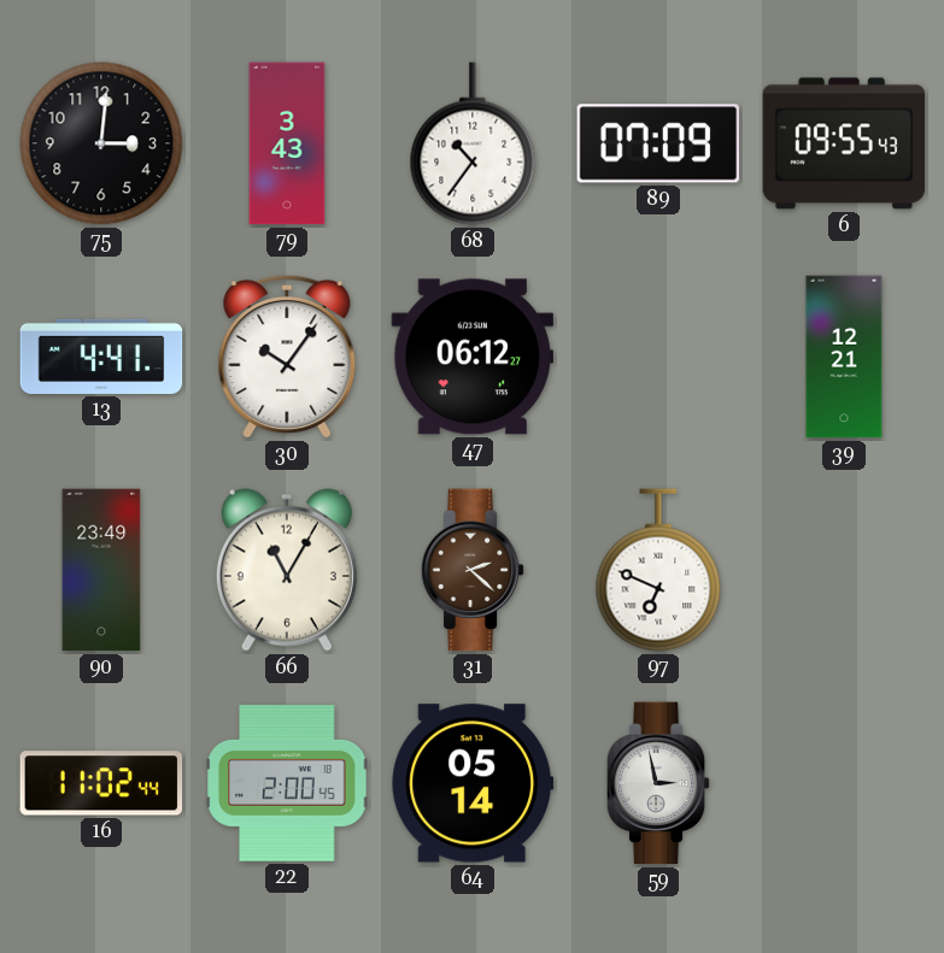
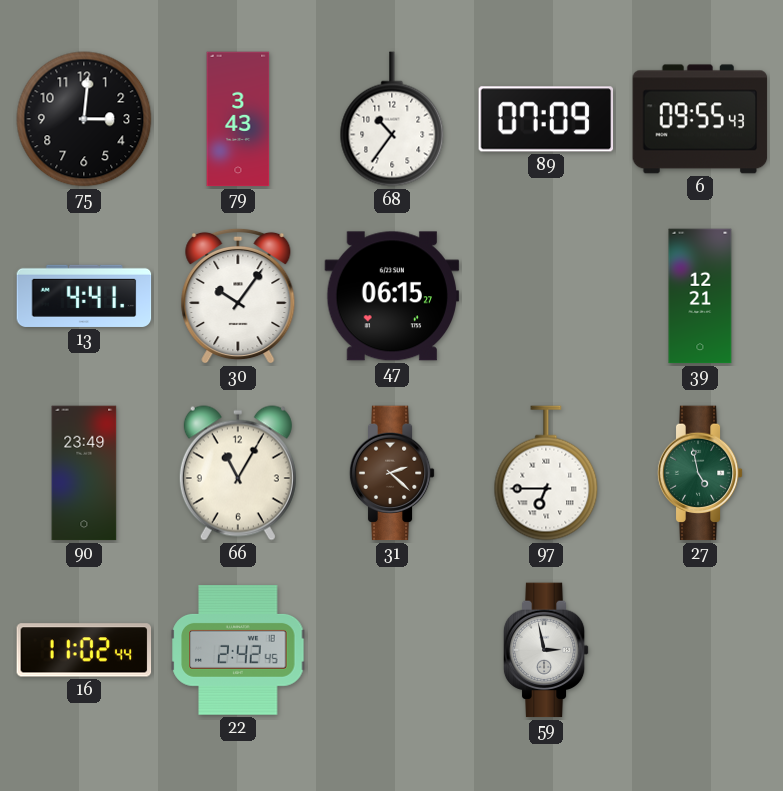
47: 06:12 -> 06:15 (392, 296)
97: 6:49 -> 6:45 (546, 473)
27: none -> 4:58 (700, 473)
22: 2:00 -> 2:42 (238, 650)
64: 05:14 -> none (473, 783)
